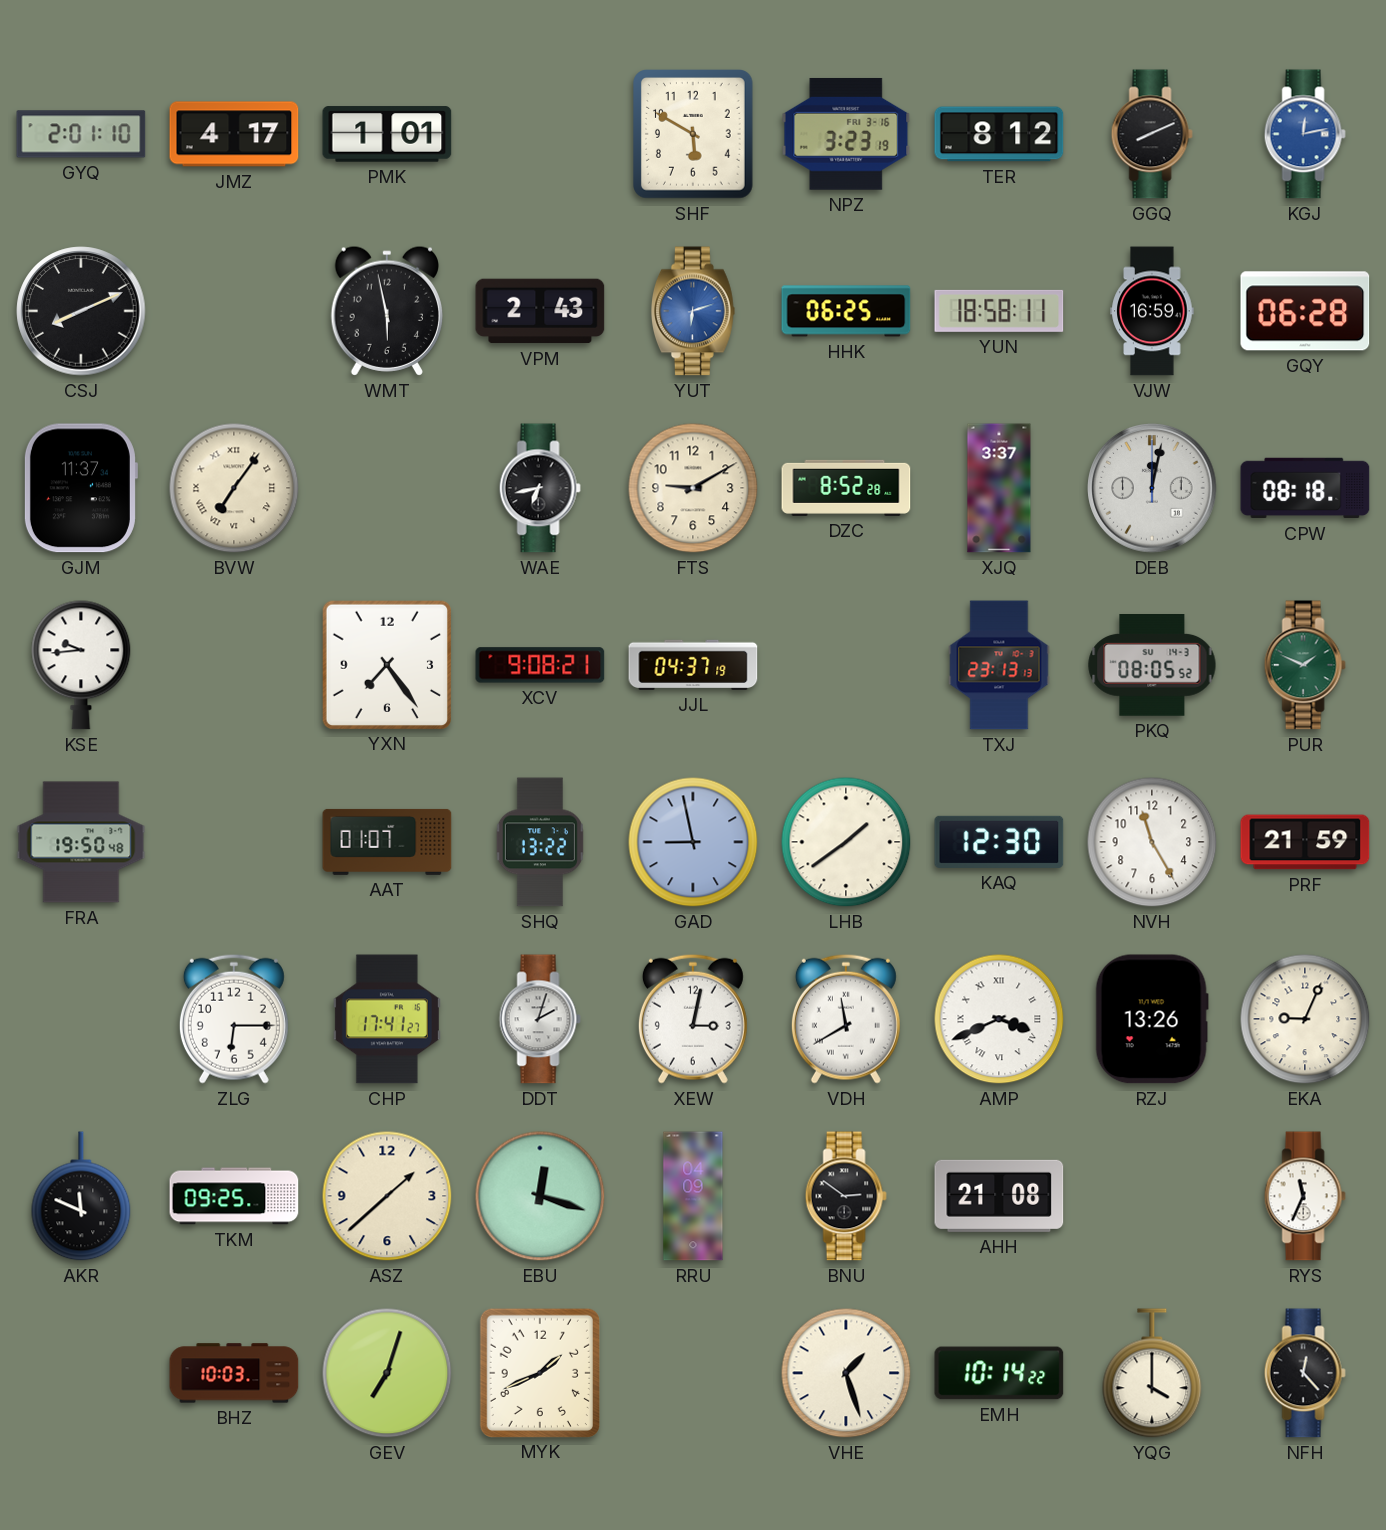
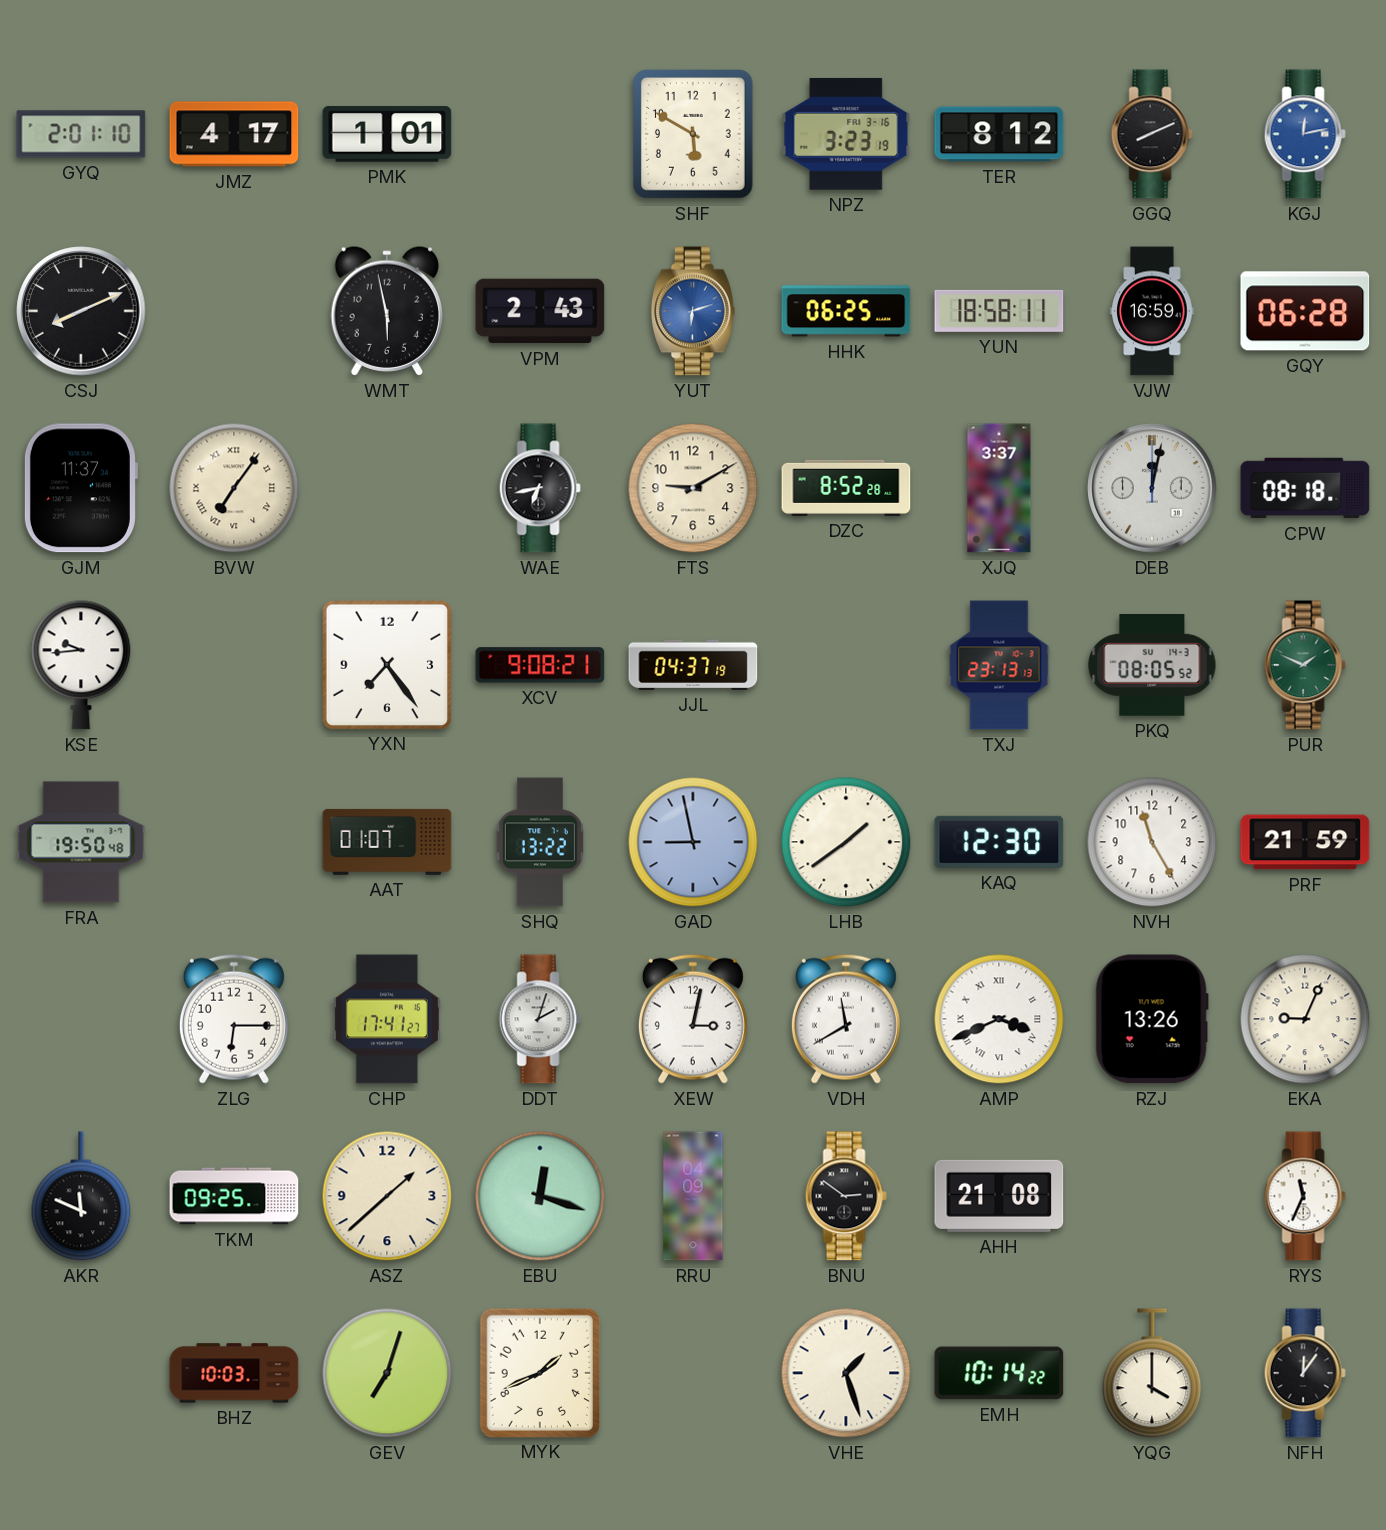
NFH: 12:23 -> 12:06 (1305, 1373)
